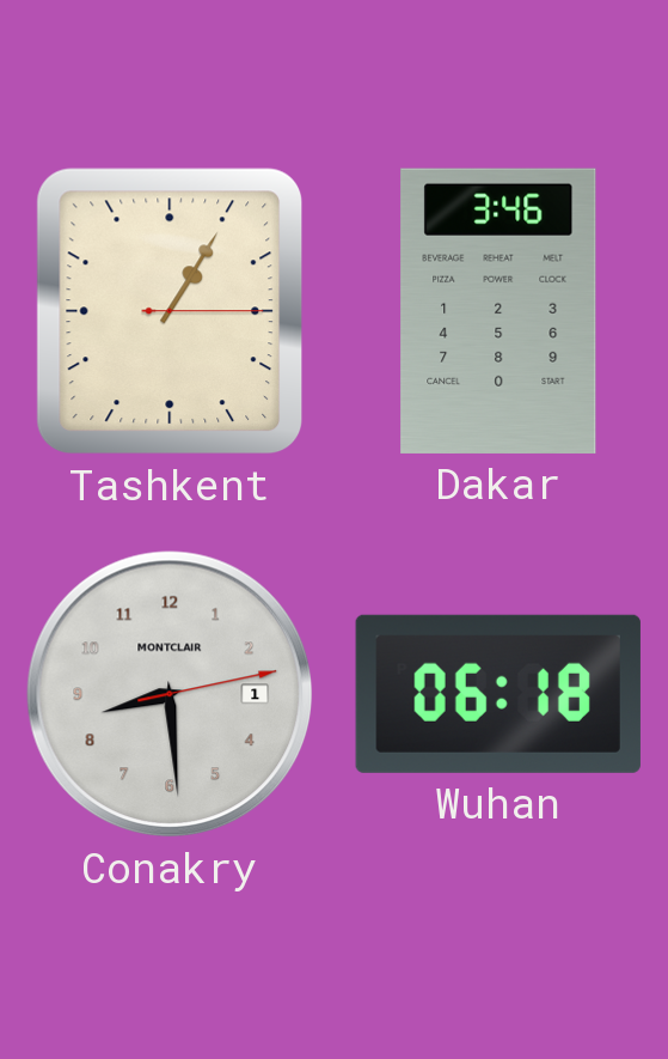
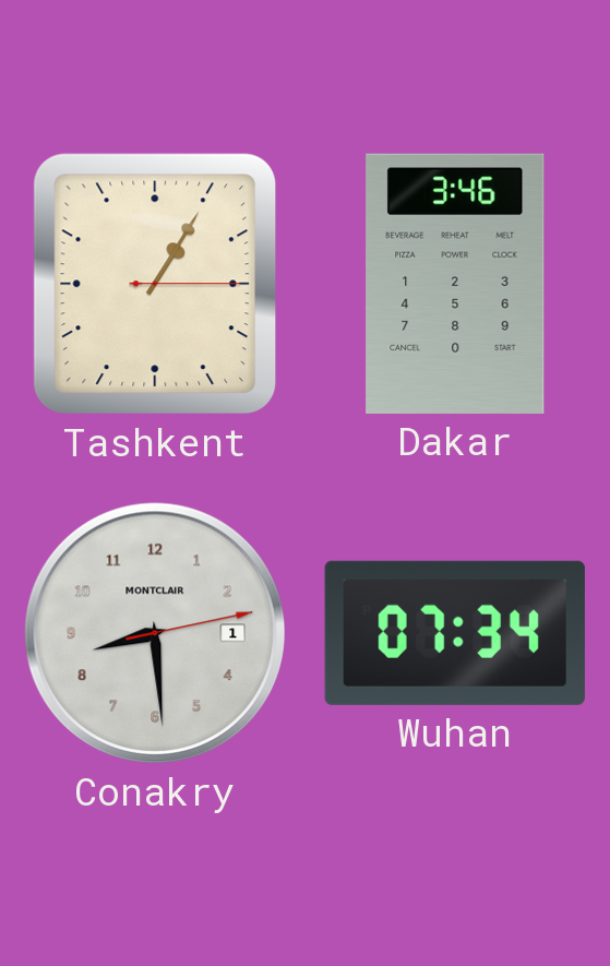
Wuhan: 06:18 -> 07:34 (455, 633)
